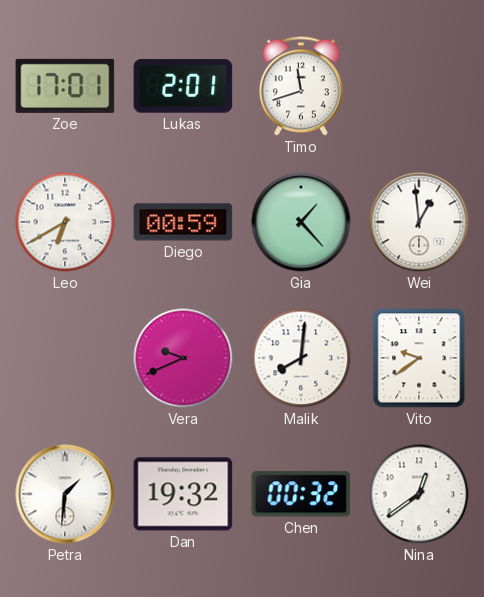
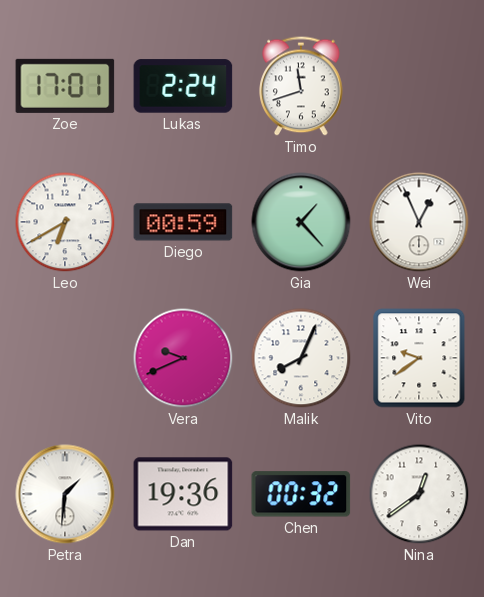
Lukas: 2:01 -> 2:24 (183, 86)
Wei: 12:59 -> 12:56 (419, 222)
Malik: 8:01 -> 8:04 (301, 358)
Dan: 19:32 -> 19:36 (183, 494)
